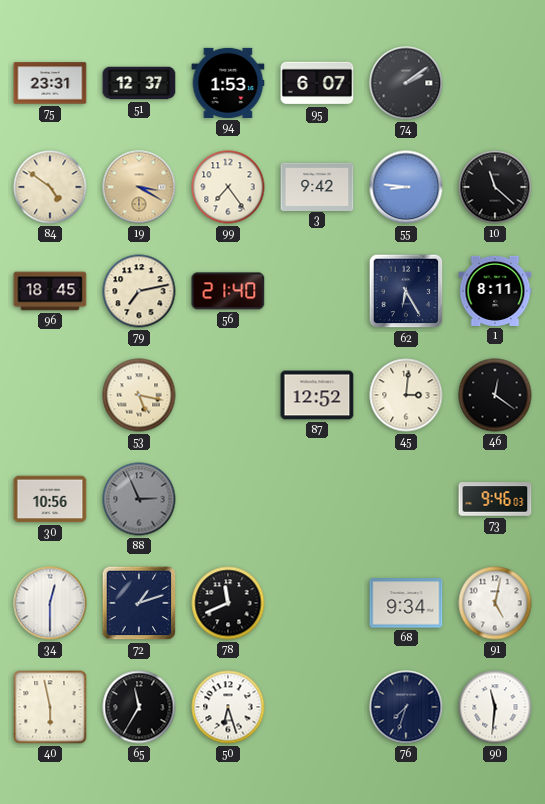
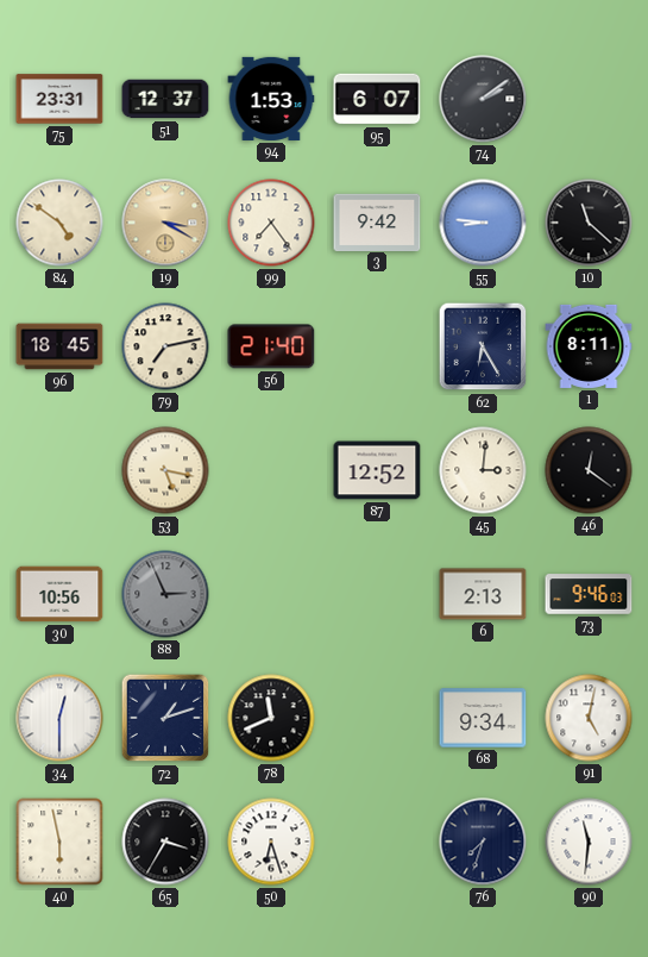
6: none -> 2:13 (483, 594)
65: 11:35 -> 3:35 (165, 842)
